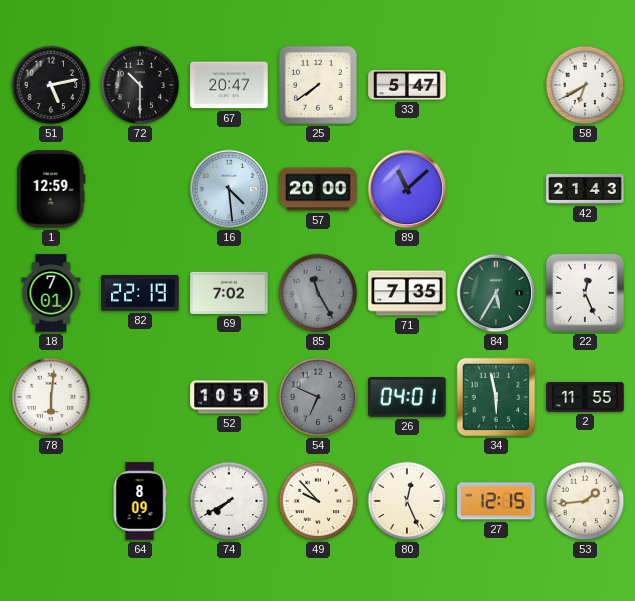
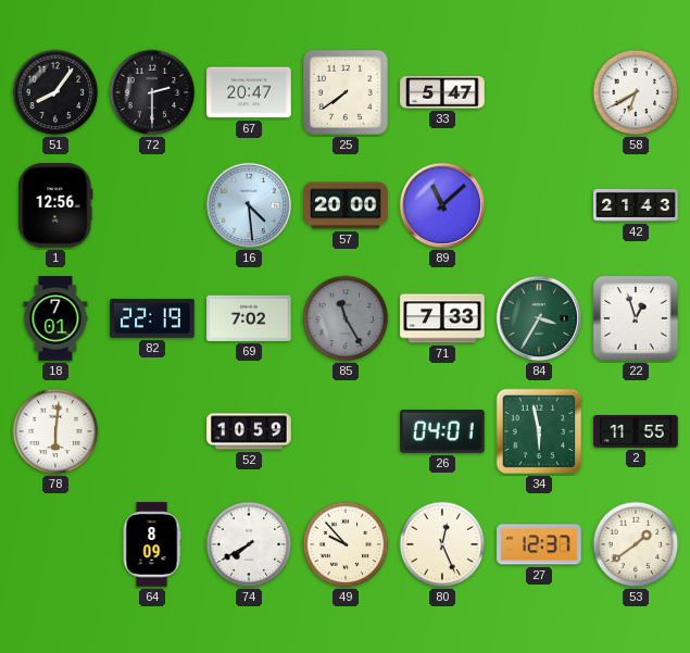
51: 5:13 -> 8:06 (55, 92)
72: 10:30 -> 2:30 (152, 92)
1: 12:59 -> 12:56 (55, 205)
71: 7:35 -> 7:33 (442, 318)
84: 5:35 -> 3:35 (539, 318)
22: 12:26 -> 12:57 (636, 318)
54: 6:49 -> none (318, 397)
27: 12:15 -> 12:37 (539, 544)
53: 1:44 -> 1:39 (636, 544)
